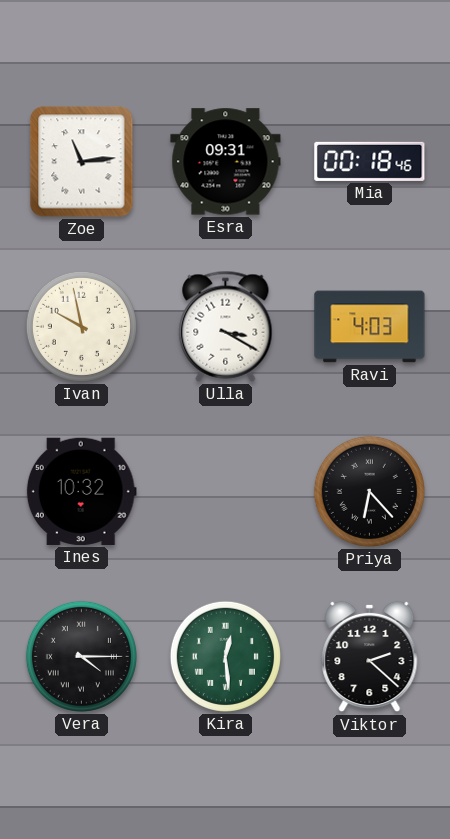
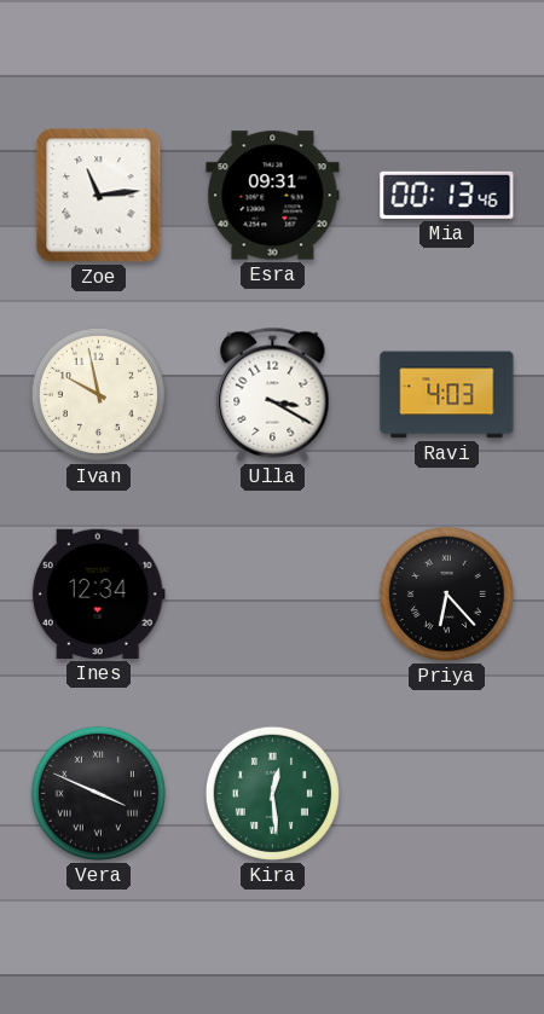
Mia: 00:18 -> 00:13 (447, 195)
Ines: 10:32 -> 12:34 (98, 593)
Vera: 4:15 -> 3:49 (98, 793)
Viktor: 2:22 -> none (370, 657)
